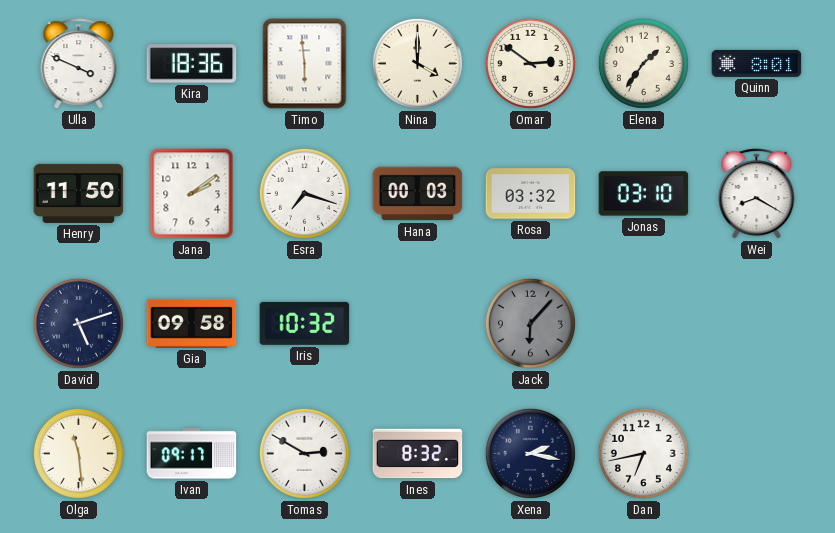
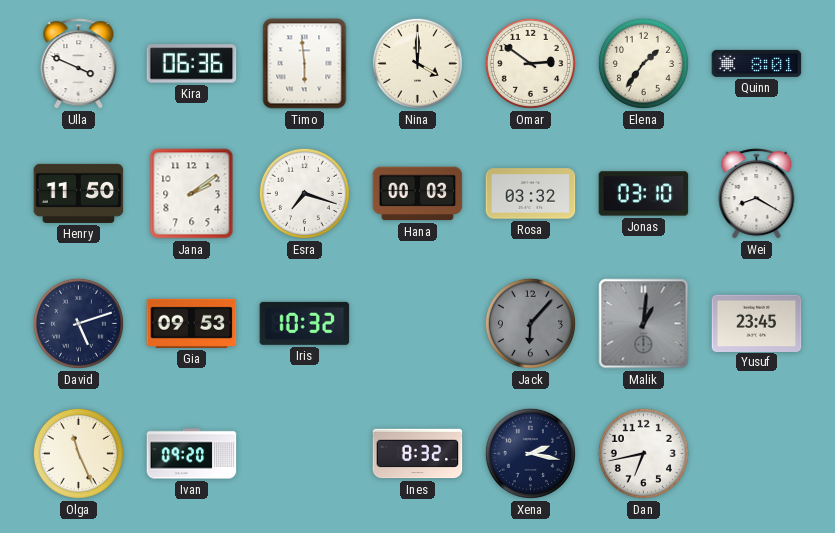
Kira: 18:36 -> 06:36 (192, 64)
Gia: 09:58 -> 09:53 (192, 323)
Malik: none -> 1:01 (644, 324)
Yusuf: none -> 23:45 (757, 323)
Olga: 11:29 -> 11:26 (78, 453)
Ivan: 09:17 -> 09:20 (192, 454)
Tomas: 2:50 -> none (304, 453)
